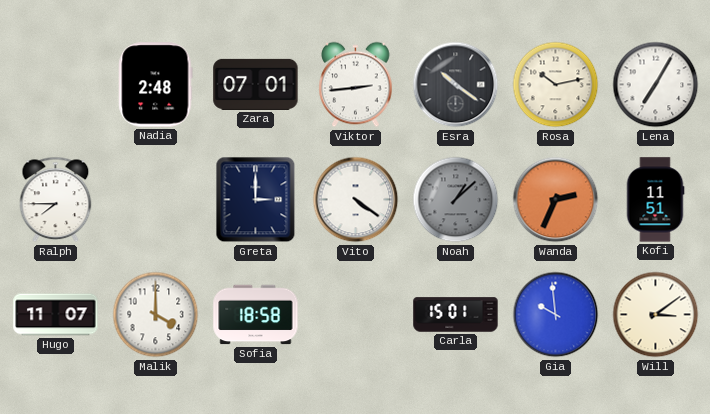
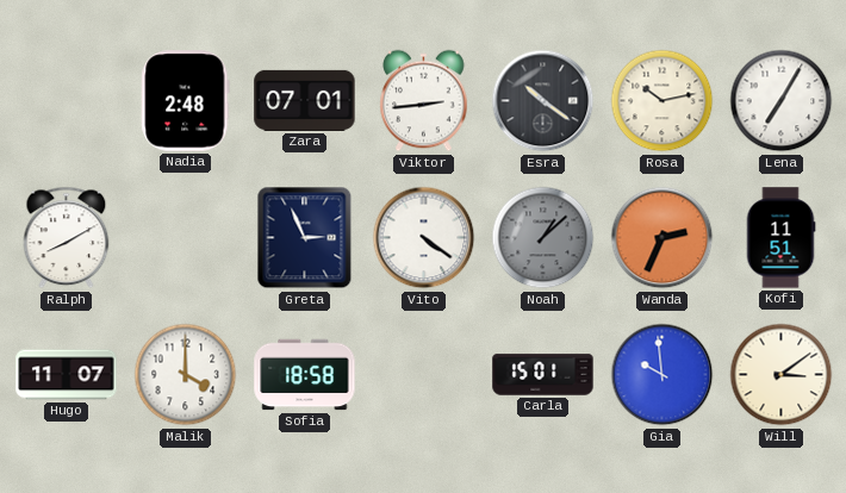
Ralph: 7:45 -> 8:10 (67, 238)
Greta: 3:00 -> 2:56 (305, 238)
